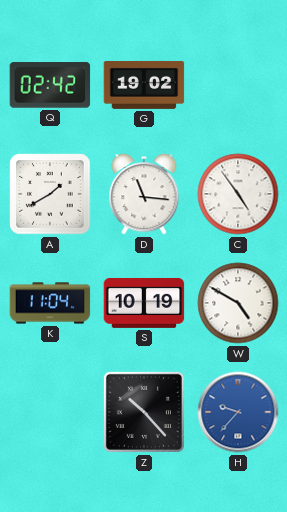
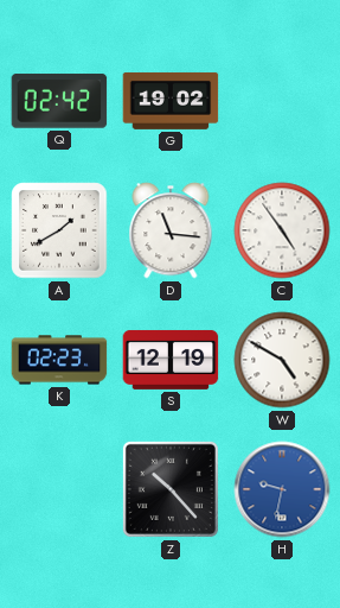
K: 11:04 -> 02:23 (59, 360)
S: 10:19 -> 12:19 (171, 360)
H: 9:37 -> 9:32 (282, 489)
